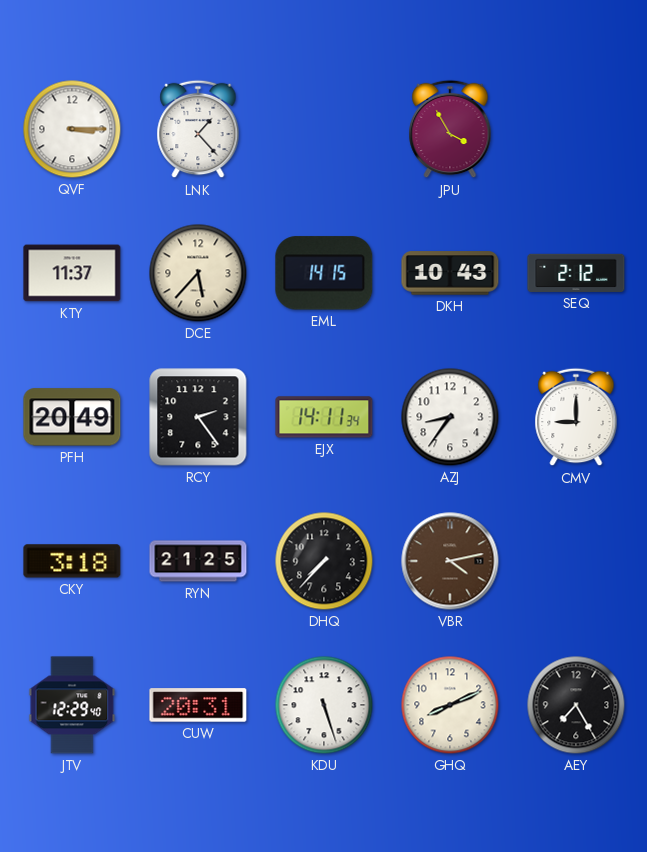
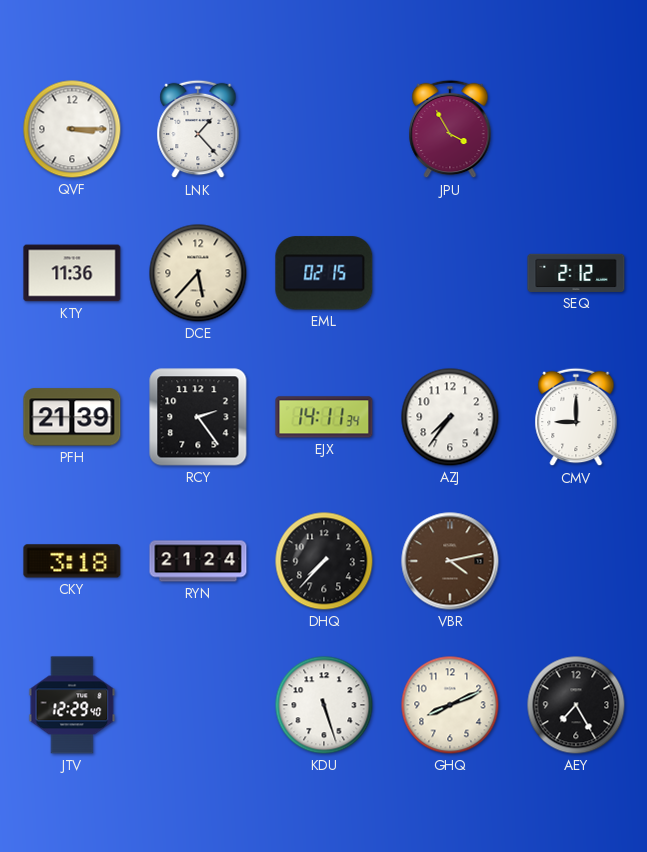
KTY: 11:37 -> 11:36 (72, 273)
EML: 14:15 -> 02:15 (324, 273)
DKH: 10:43 -> none (450, 273)
PFH: 20:49 -> 21:39 (72, 417)
AZJ: 8:36 -> 7:36 (450, 417)
RYN: 21:25 -> 21:24 (198, 561)
CUW: 20:31 -> none (198, 705)
